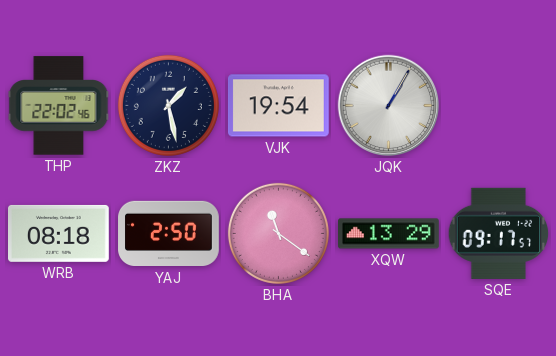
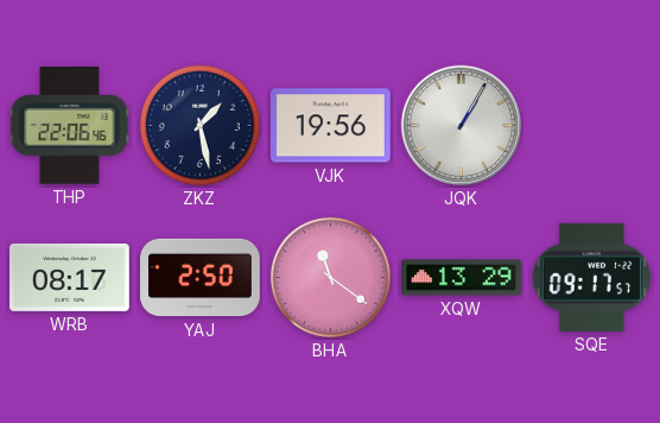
THP: 22:02 -> 22:06 (70, 126)
VJK: 19:54 -> 19:56 (330, 126)
WRB: 08:18 -> 08:17 (70, 277)
